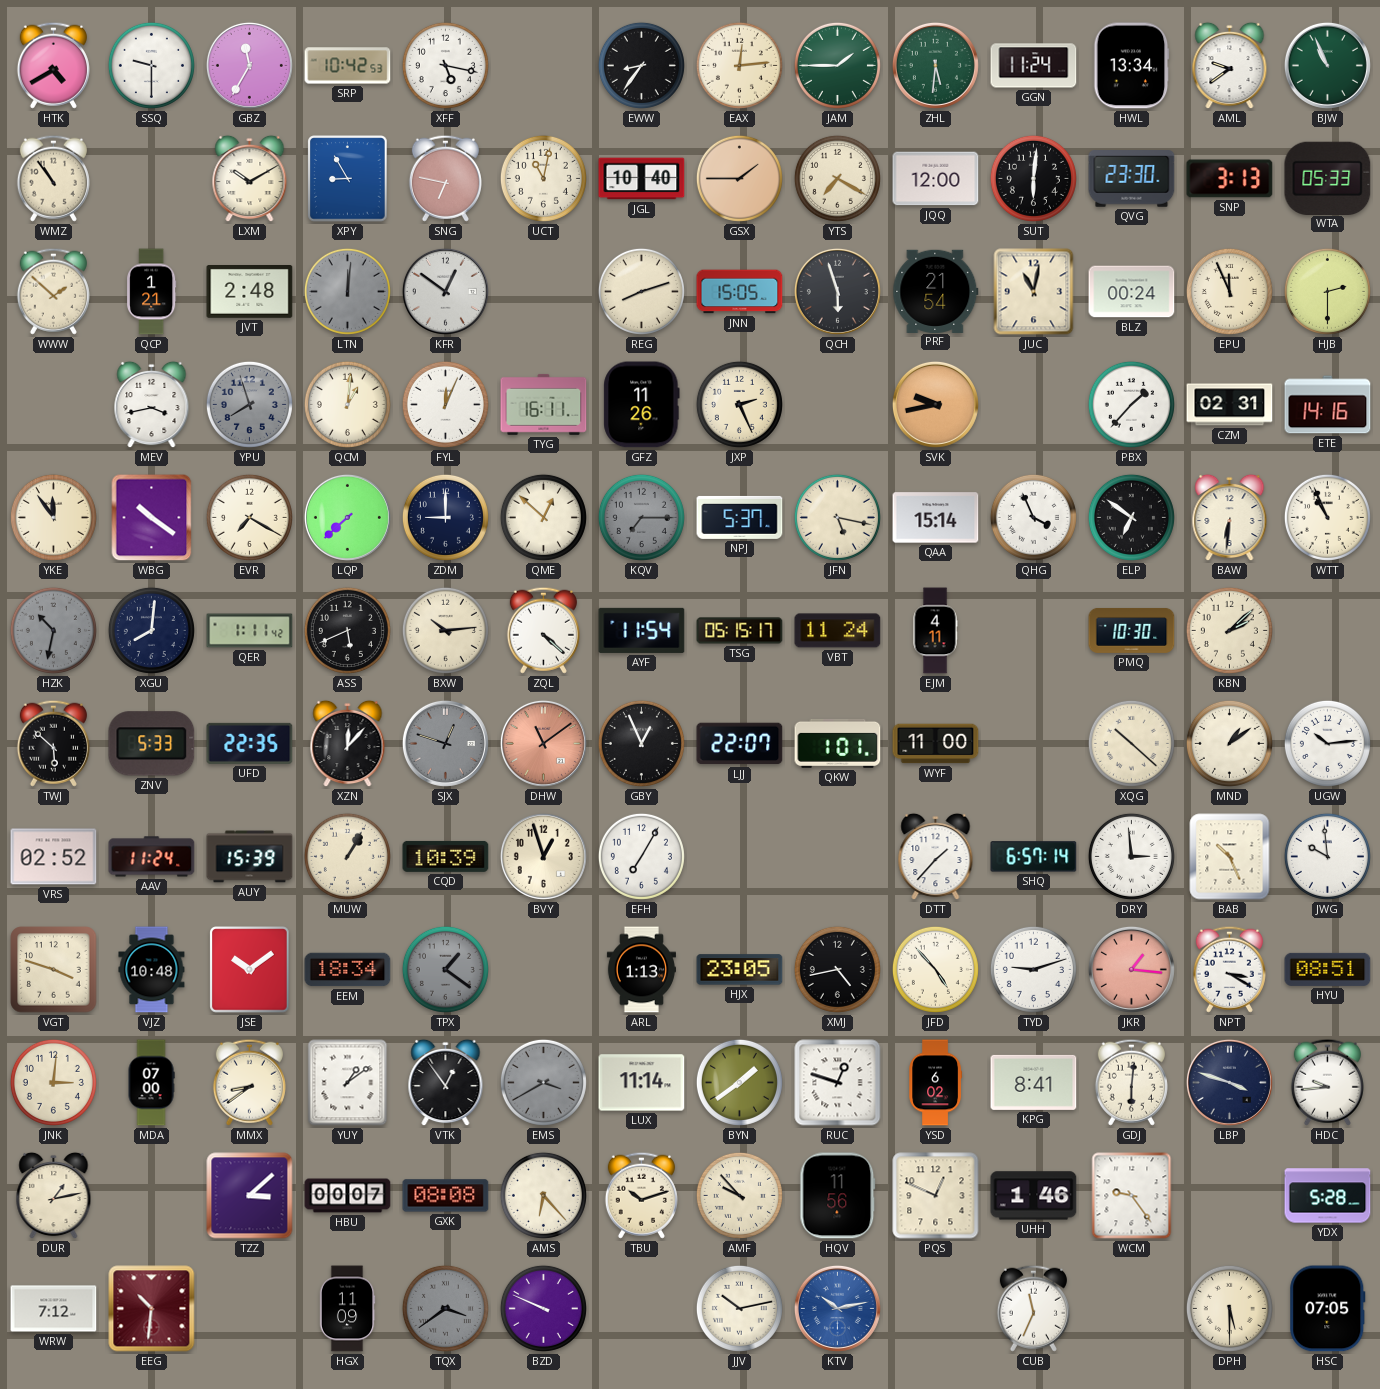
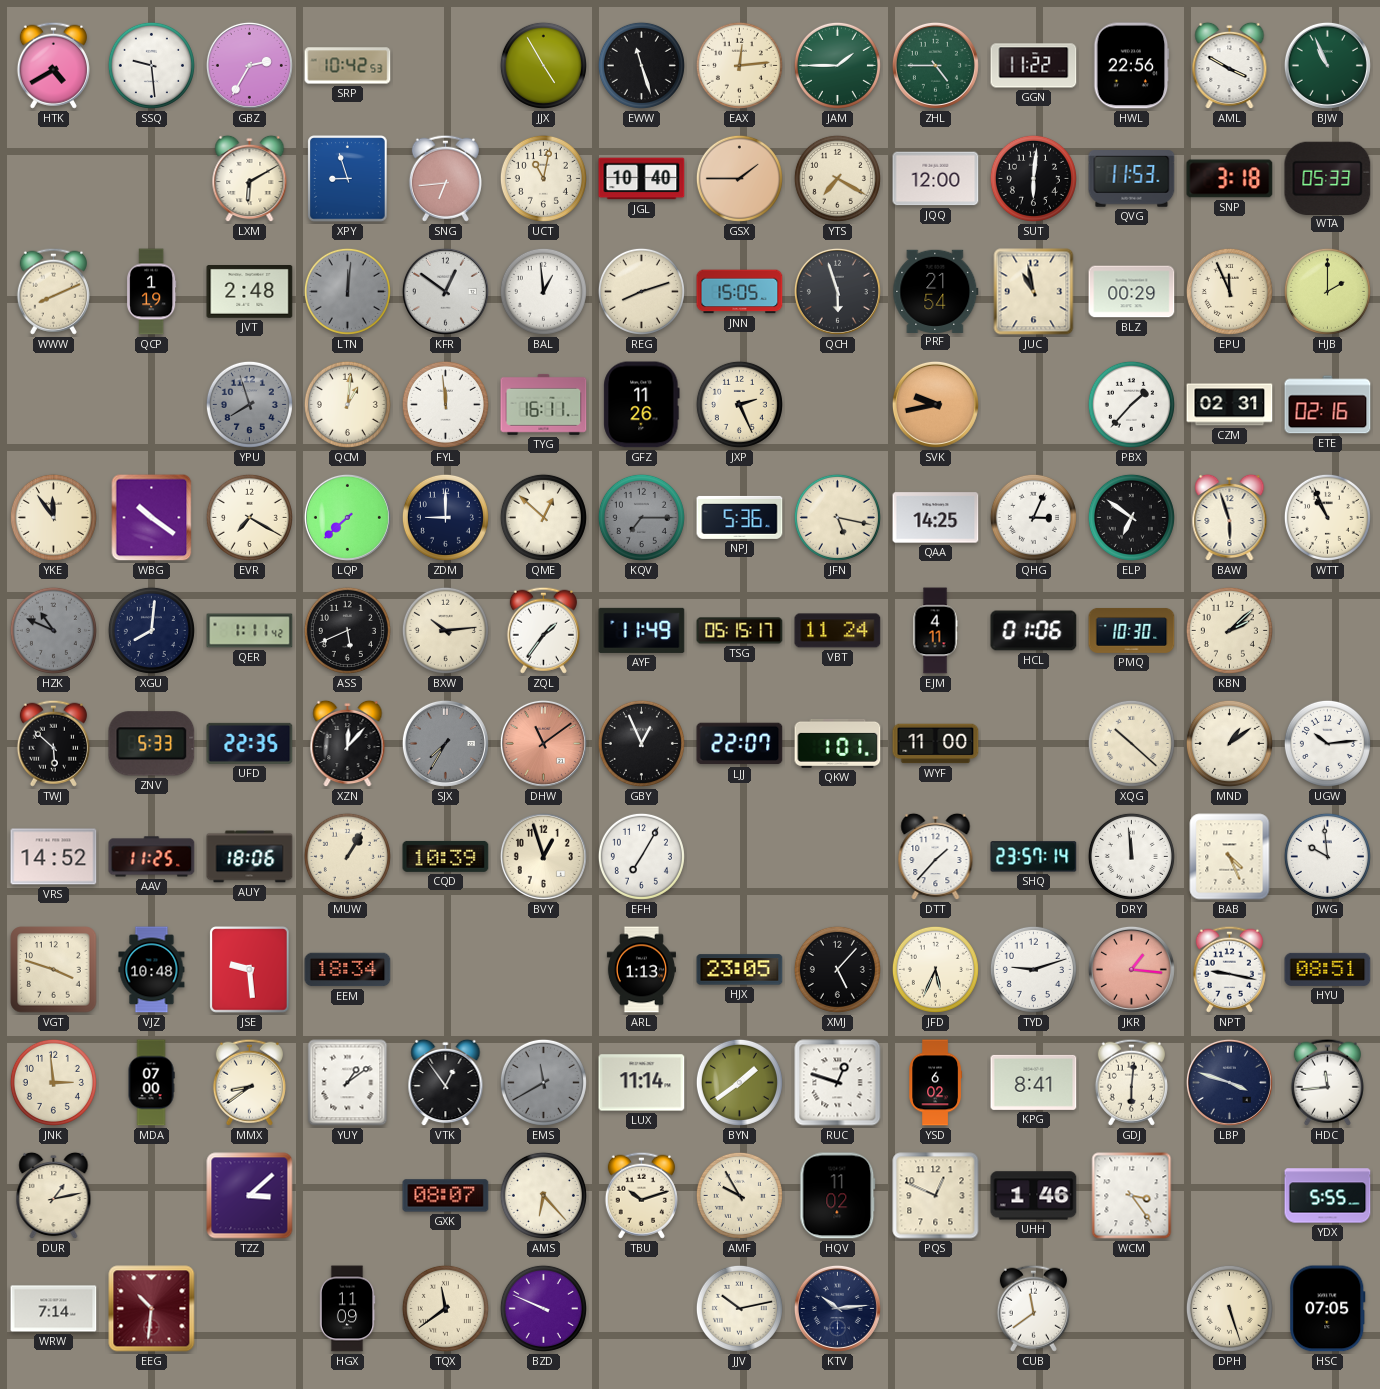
SSQ: 9:30 -> 9:29 (151, 65)
GBZ: 11:35 -> 2:35 (249, 65)
XFF: 5:17 -> none (445, 65)
JJX: none -> 4:55 (543, 65)
EWW: 8:36 -> 11:27 (641, 65)
ZHL: 5:31 -> 4:45 (935, 65)
GGN: 11:24 -> 11:22 (1034, 66)
HWL: 13:34 -> 22:56 (1132, 66)
AML: 9:39 -> 3:50 (1230, 66)
WMZ: 10:54 -> none (53, 178)
LXM: 10:10 -> 6:10 (250, 179)
XPY: 8:55 -> 8:57 (348, 179)
SNG: 6:47 -> 6:44 (445, 178)
QVG: 23:30 -> 11:53 (1132, 179)
SNP: 3:13 -> 3:18 (1230, 179)
WWW: 1:52 -> 8:11 (53, 291)
QCP: 1:21 -> 1:19 (152, 292)
BAL: none -> 12:59 (543, 291)
JUC: 11:02 -> 10:58 (1034, 292)
BLZ: 00:24 -> 00:29 (1132, 292)
HJB: 2:30 -> 2:00 (1327, 291)
MEV: 3:43 -> none (152, 405)
FYL: 12:04 -> 11:59 (445, 404)
ETE: 14:16 -> 02:16 (1328, 405)
NPJ: 5:37 -> 5:36 (740, 517)
QAA: 15:14 -> 14:25 (936, 518)
QHG: 3:56 -> 3:04 (1033, 517)
BAW: 6:31 -> 5:57 (1230, 518)
HZK: 10:32 -> 10:49 (53, 630)
ZQL: 4:22 -> 1:36 (543, 630)
AYF: 11:54 -> 11:49 (642, 630)
HCL: none -> 01:06 (1034, 631)
SJX: 12:48 -> 7:35 (445, 743)
VRS: 02:52 -> 14:52 (54, 857)
AAV: 11:24 -> 11:25 (152, 857)
AUY: 15:39 -> 18:06 (250, 857)
SHQ: 6:57 -> 23:57 (1034, 857)
DRY: 2:59 -> 11:59 (1131, 856)
BAB: 10:26 -> 4:26 (1230, 857)
JSE: 10:09 -> 9:29 (250, 970)
TPX: 1:21 -> none (445, 969)
XMJ: 4:43 -> 5:07 (837, 969)
JFD: 4:53 -> 5:34 (935, 969)
NPT: 3:20 -> 9:17 (1229, 969)
JNK: 3:01 -> 2:59 (53, 1082)
EMS: 3:40 -> 11:40 (543, 1082)
HDC: 9:44 -> 11:44 (1327, 1082)
HBU: 00:07 -> none (348, 1196)
GXK: 08:08 -> 08:07 (446, 1196)
AMF: 9:53 -> 9:55 (739, 1195)
HQV: 11:56 -> 11:02 (838, 1196)
WCM: 9:24 -> 3:24 (1132, 1196)
YDX: 5:28 -> 5:55 (1328, 1196)
WRW: 7:12 -> 7:14 (54, 1309)
TQX: 3:39 -> 11:39 (445, 1308)
TQX dial: grey -> cream (445, 1308)
KTV: 10:13 -> 10:14 (837, 1308)
KTV dial: blue -> navy (837, 1308)
CUB: 11:34 -> 11:39 (1033, 1308)
DPH: 5:30 -> 5:27 (1229, 1308)
